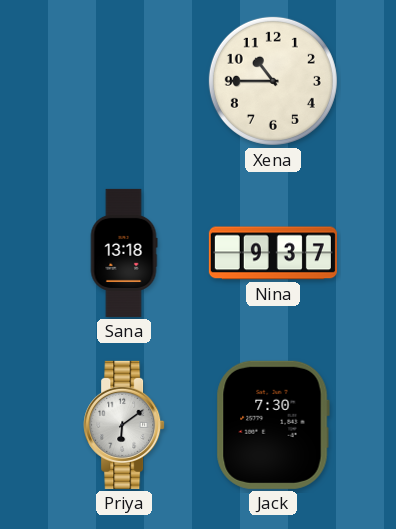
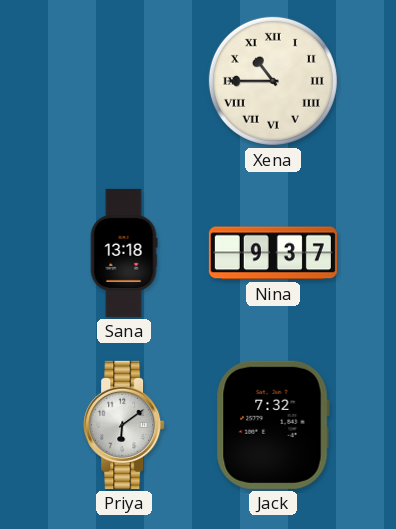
Xena numerals: Arabic -> Roman (273, 81)
Jack: 7:30 -> 7:32 (273, 425)
